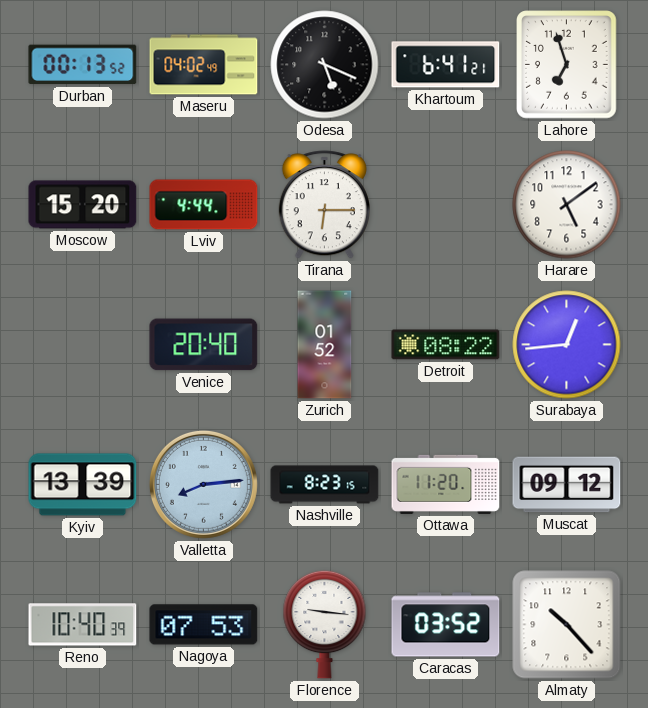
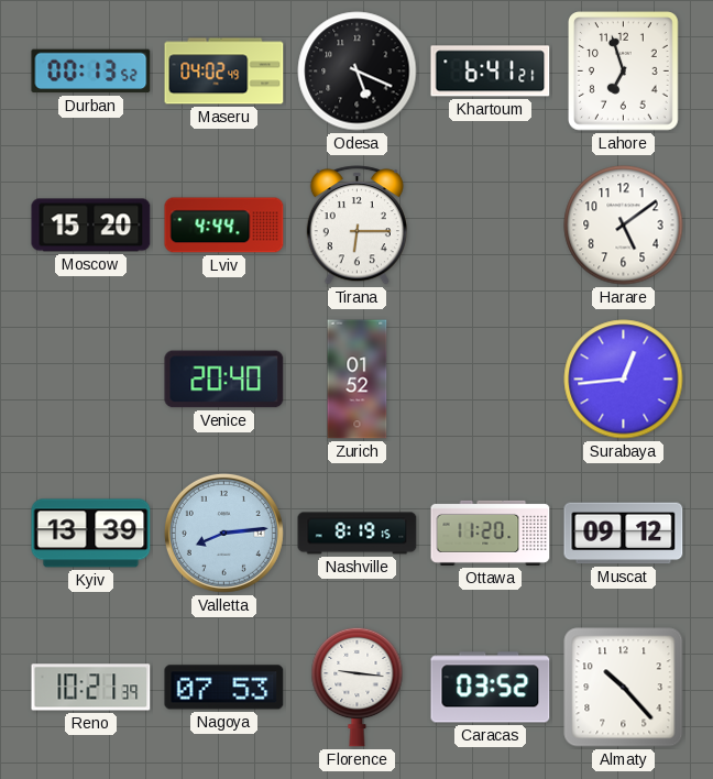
Detroit: 08:22 -> none (446, 345)
Nashville: 8:23 -> 8:19 (358, 534)
Reno: 10:40 -> 10:21 (91, 688)
